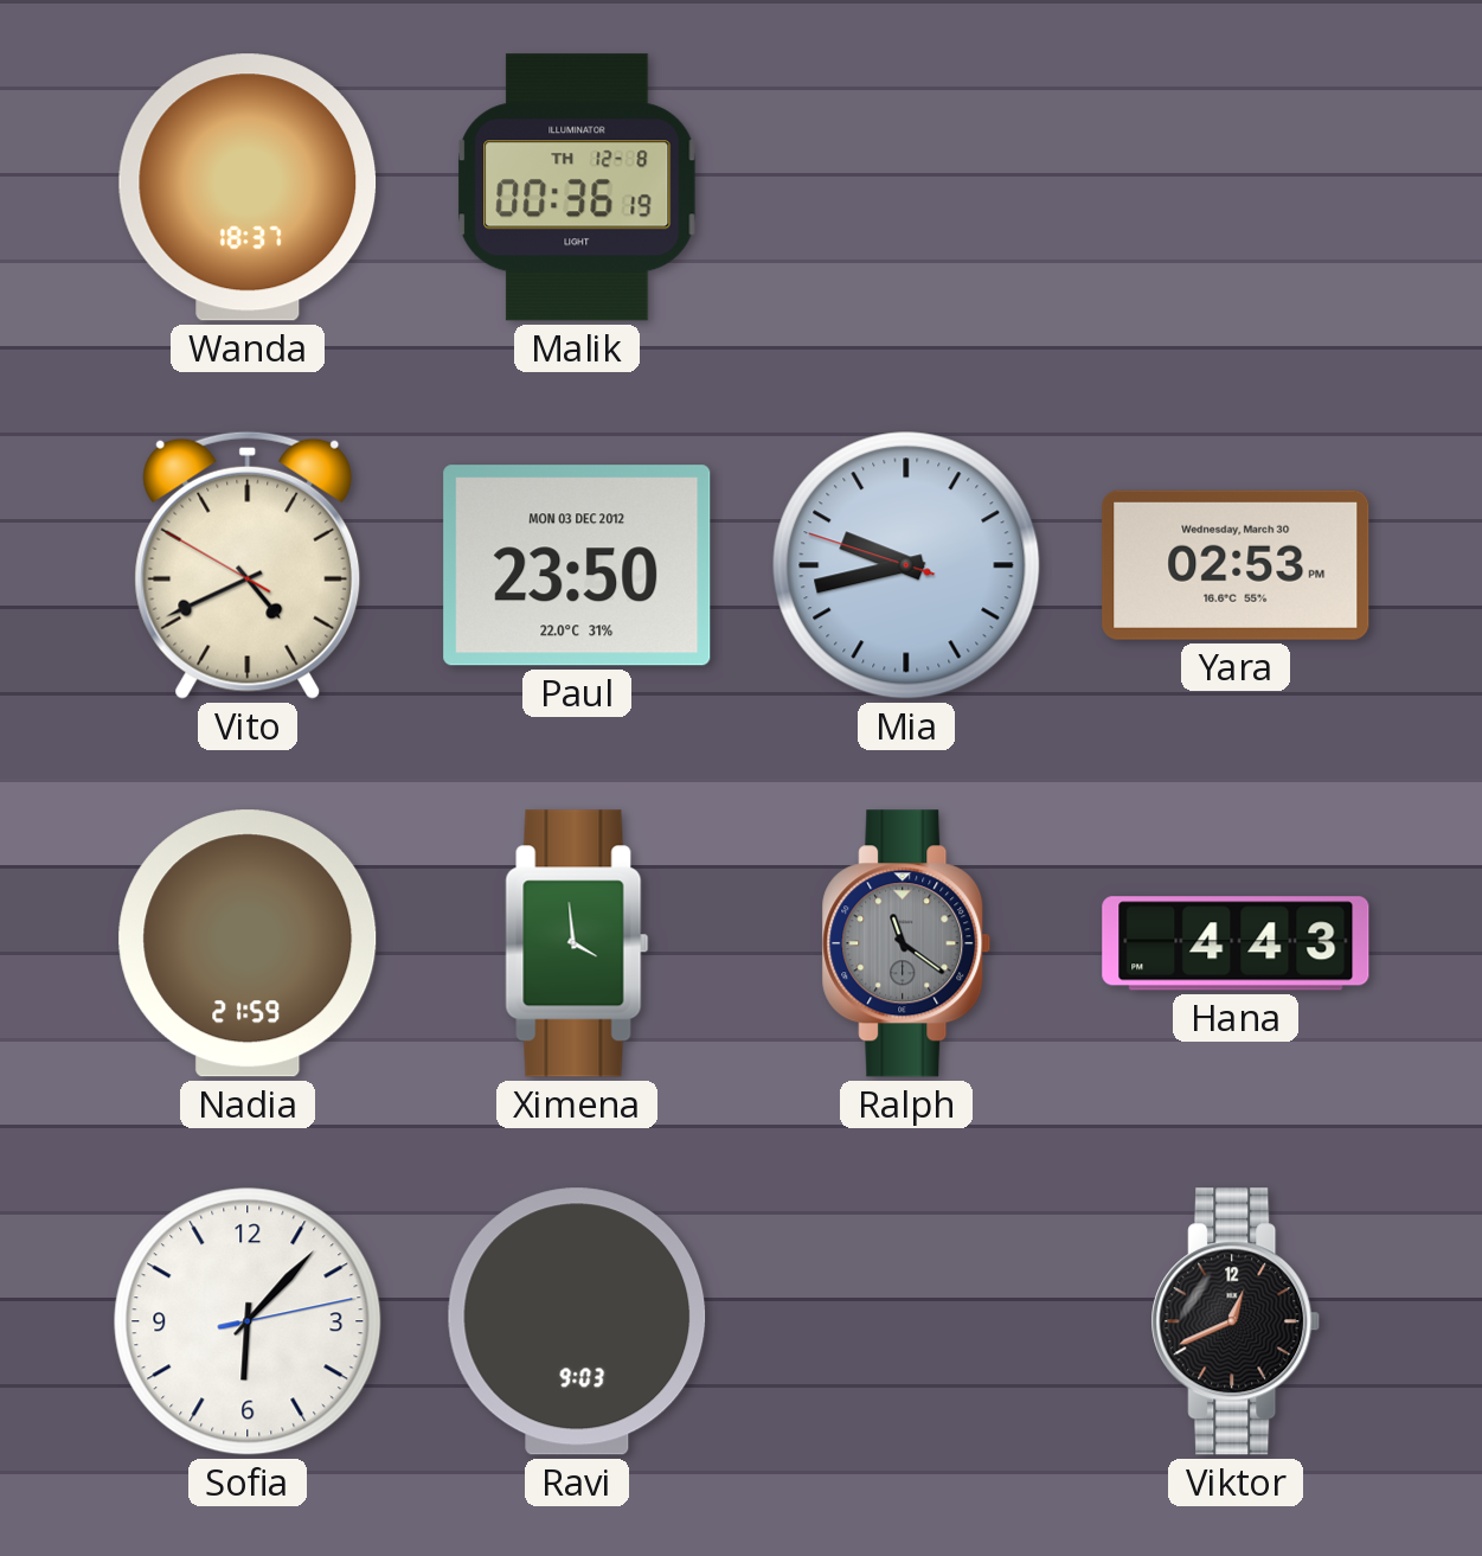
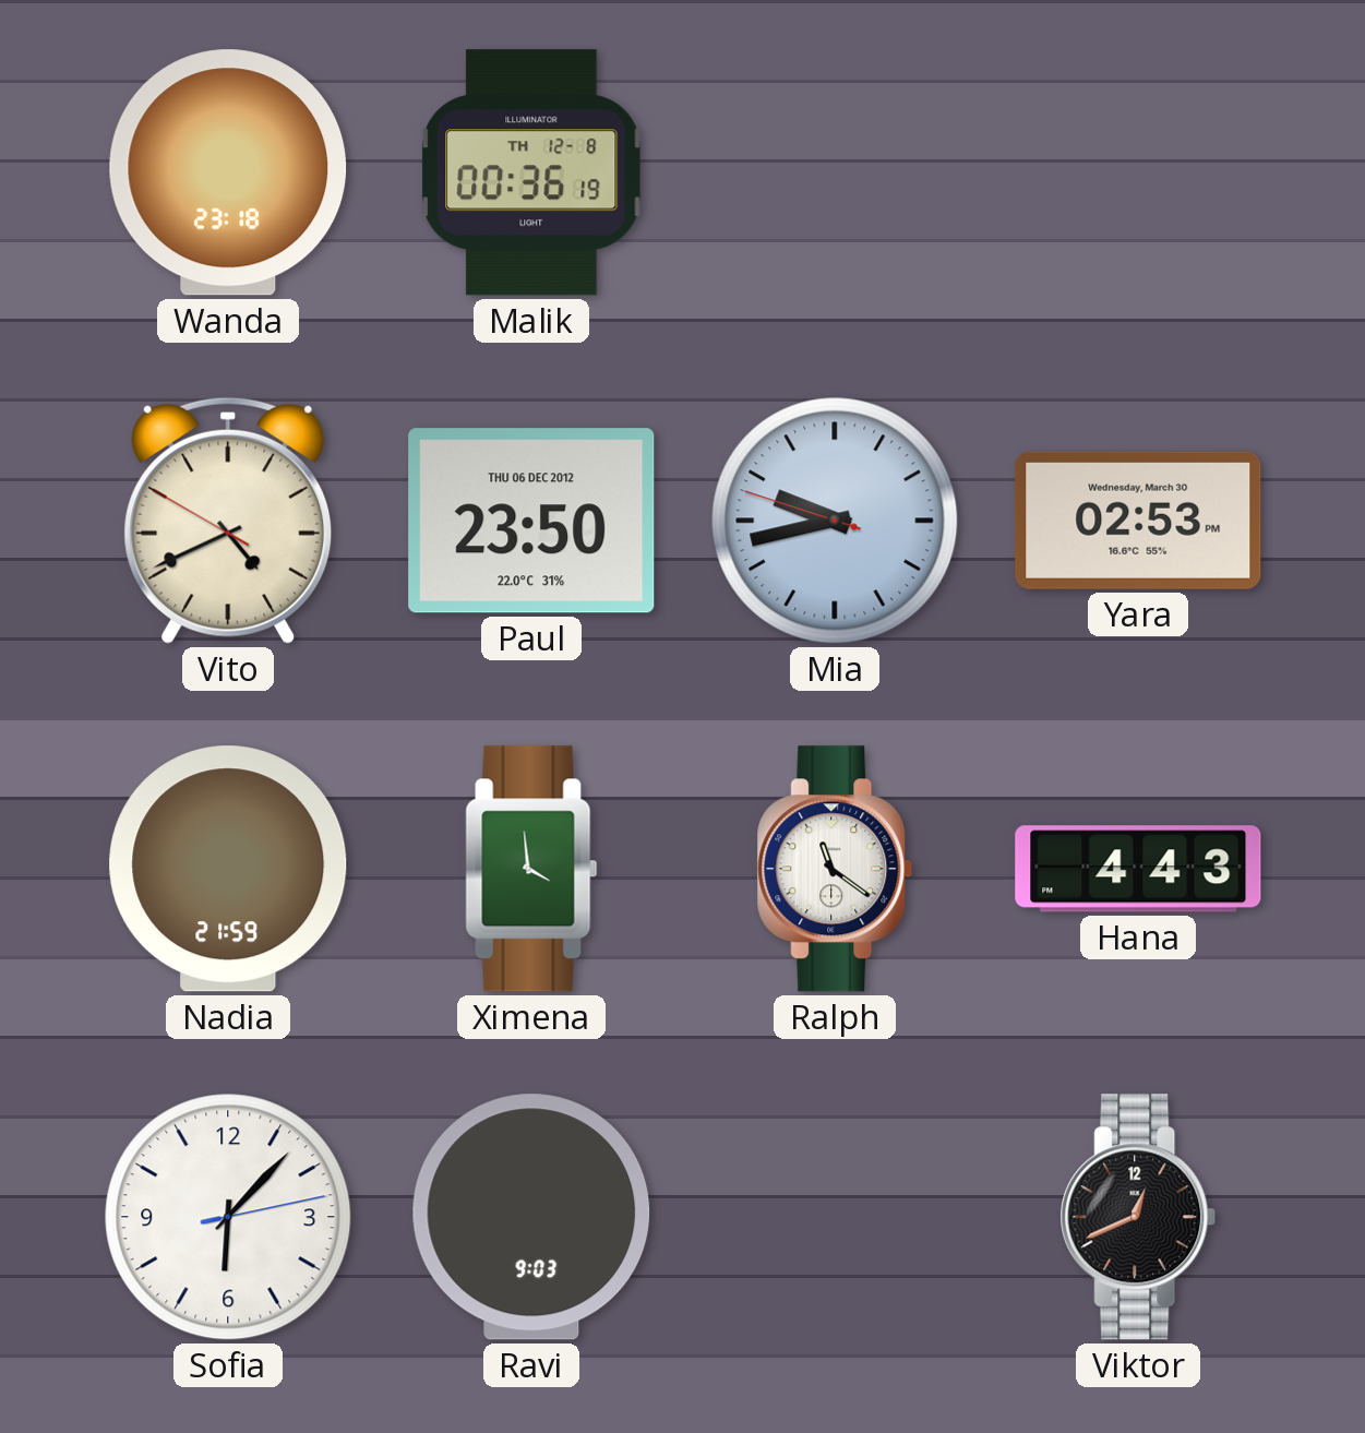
Wanda: 18:37 -> 23:18 (228, 172)
Paul date: MON 03 DEC 2012 -> THU 06 DEC 2012 (531, 521)
Ralph dial: grey -> white (835, 869)
